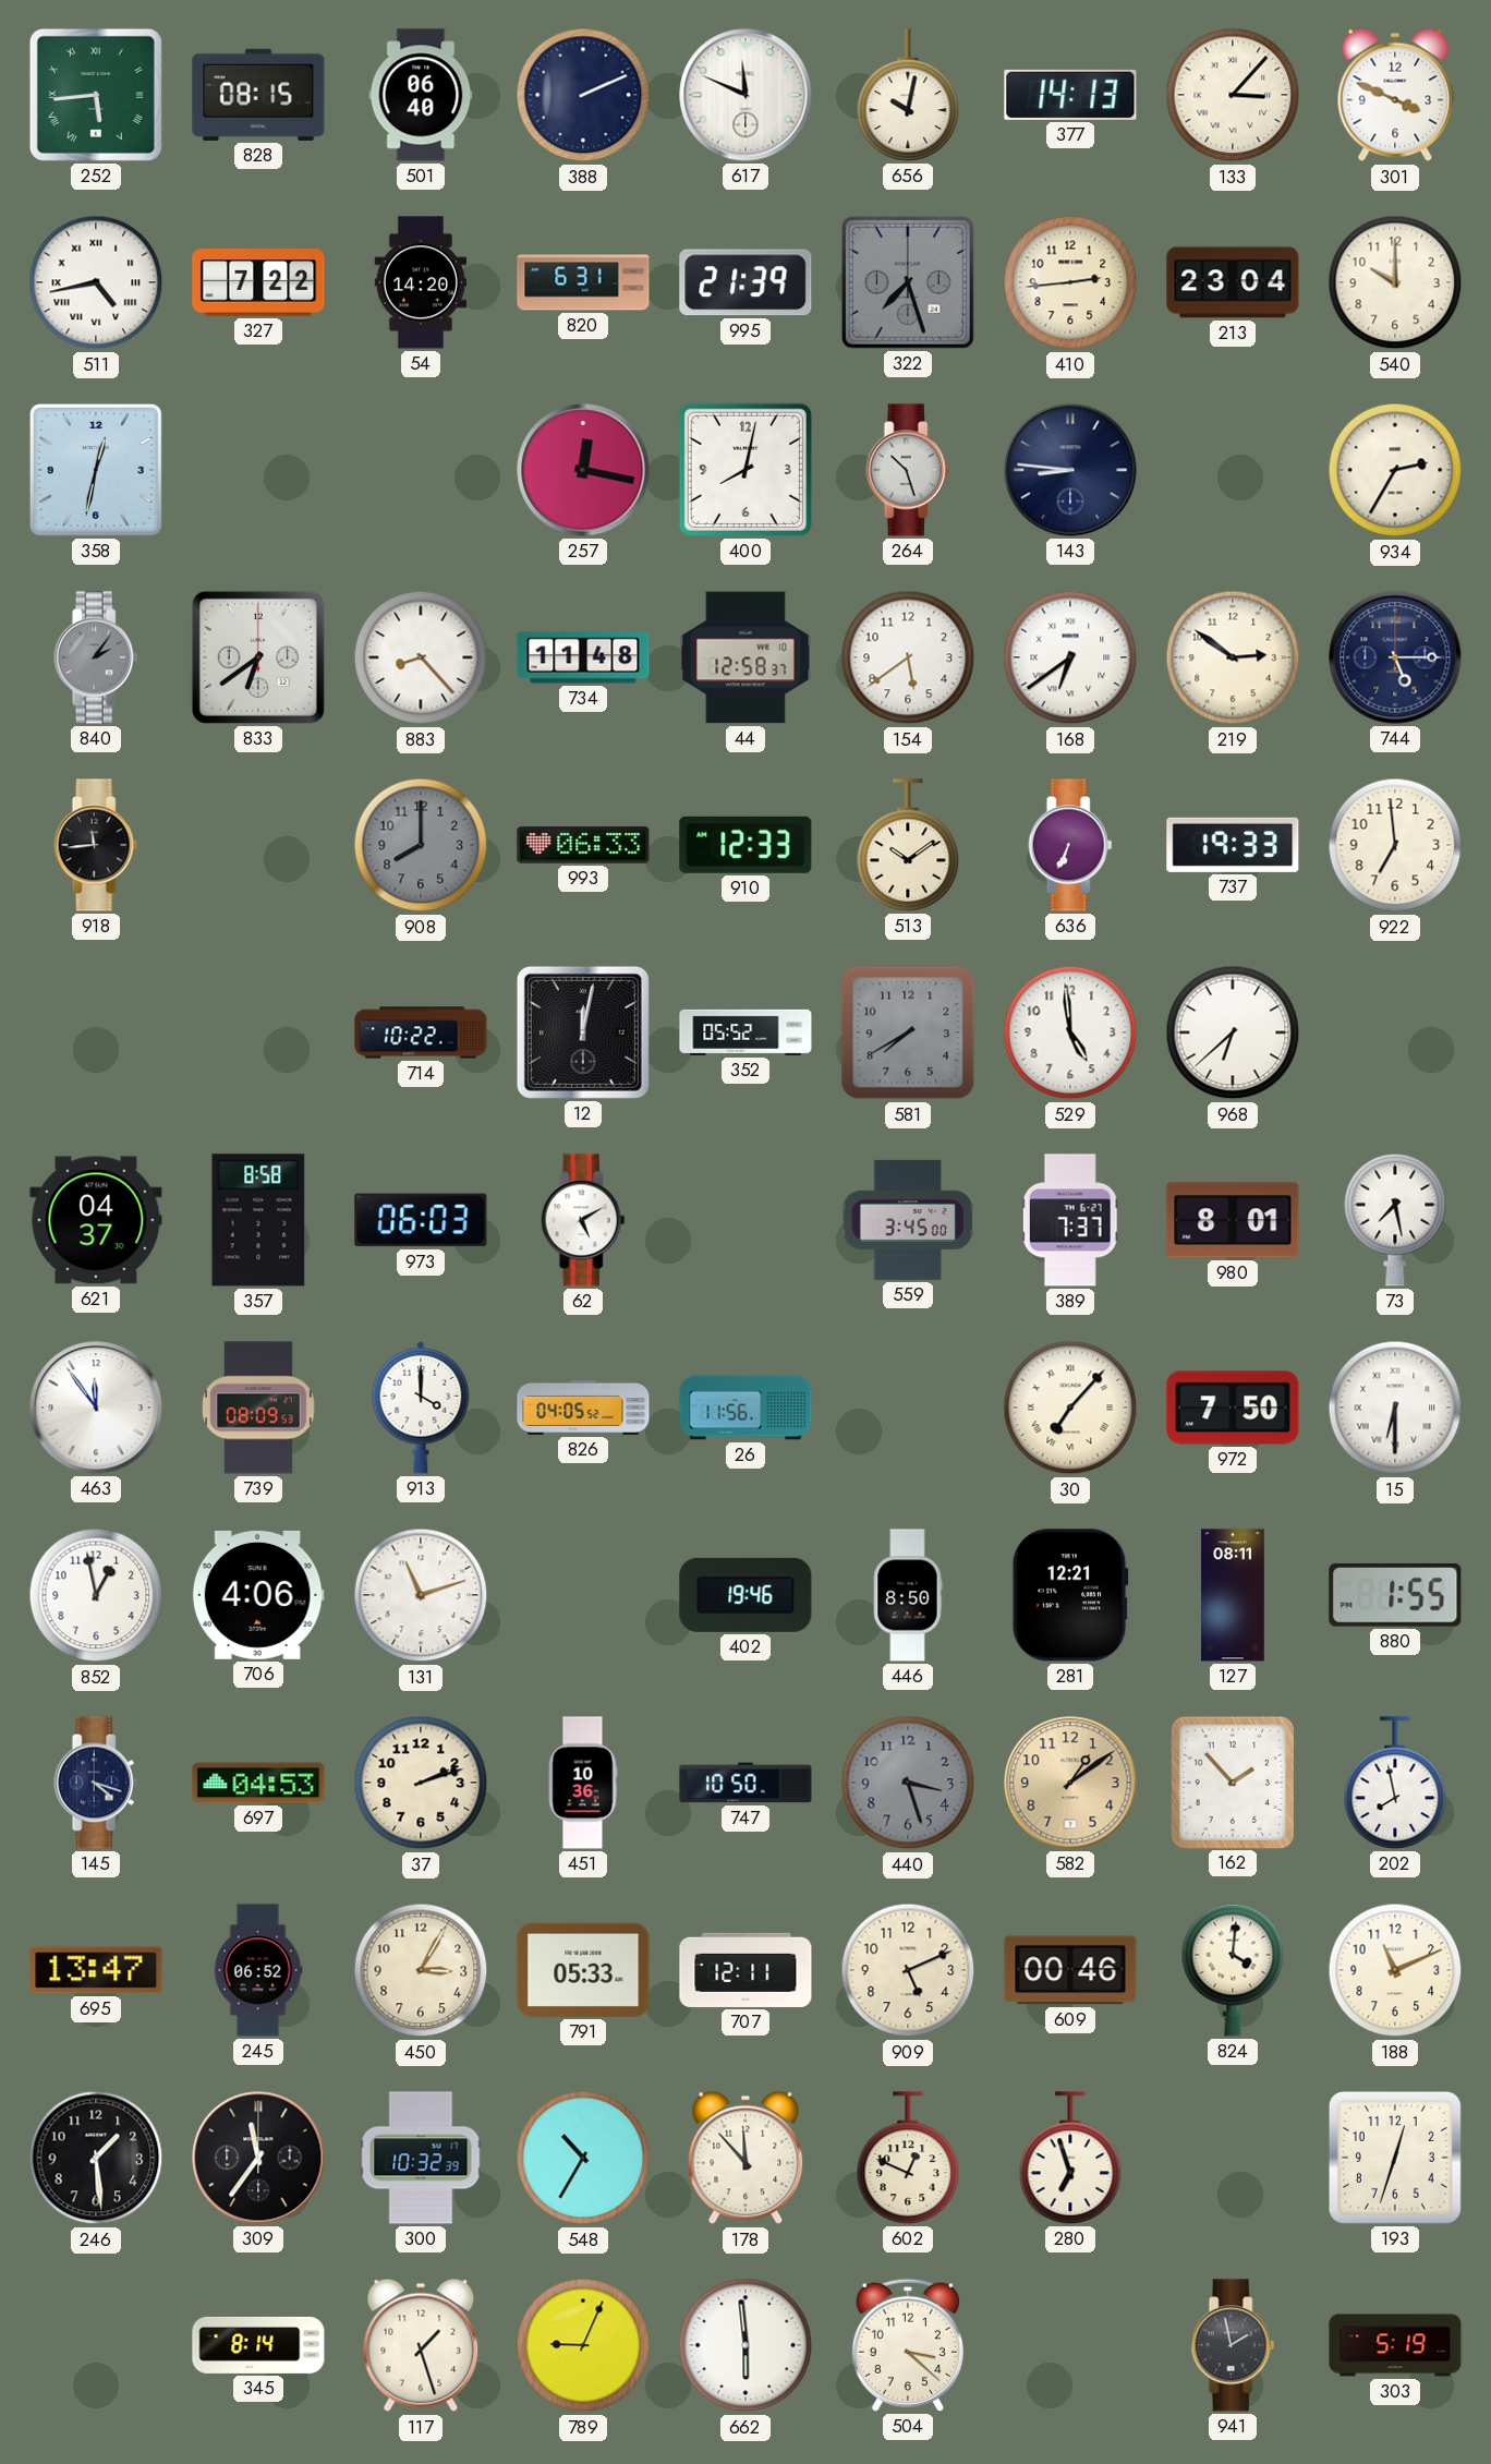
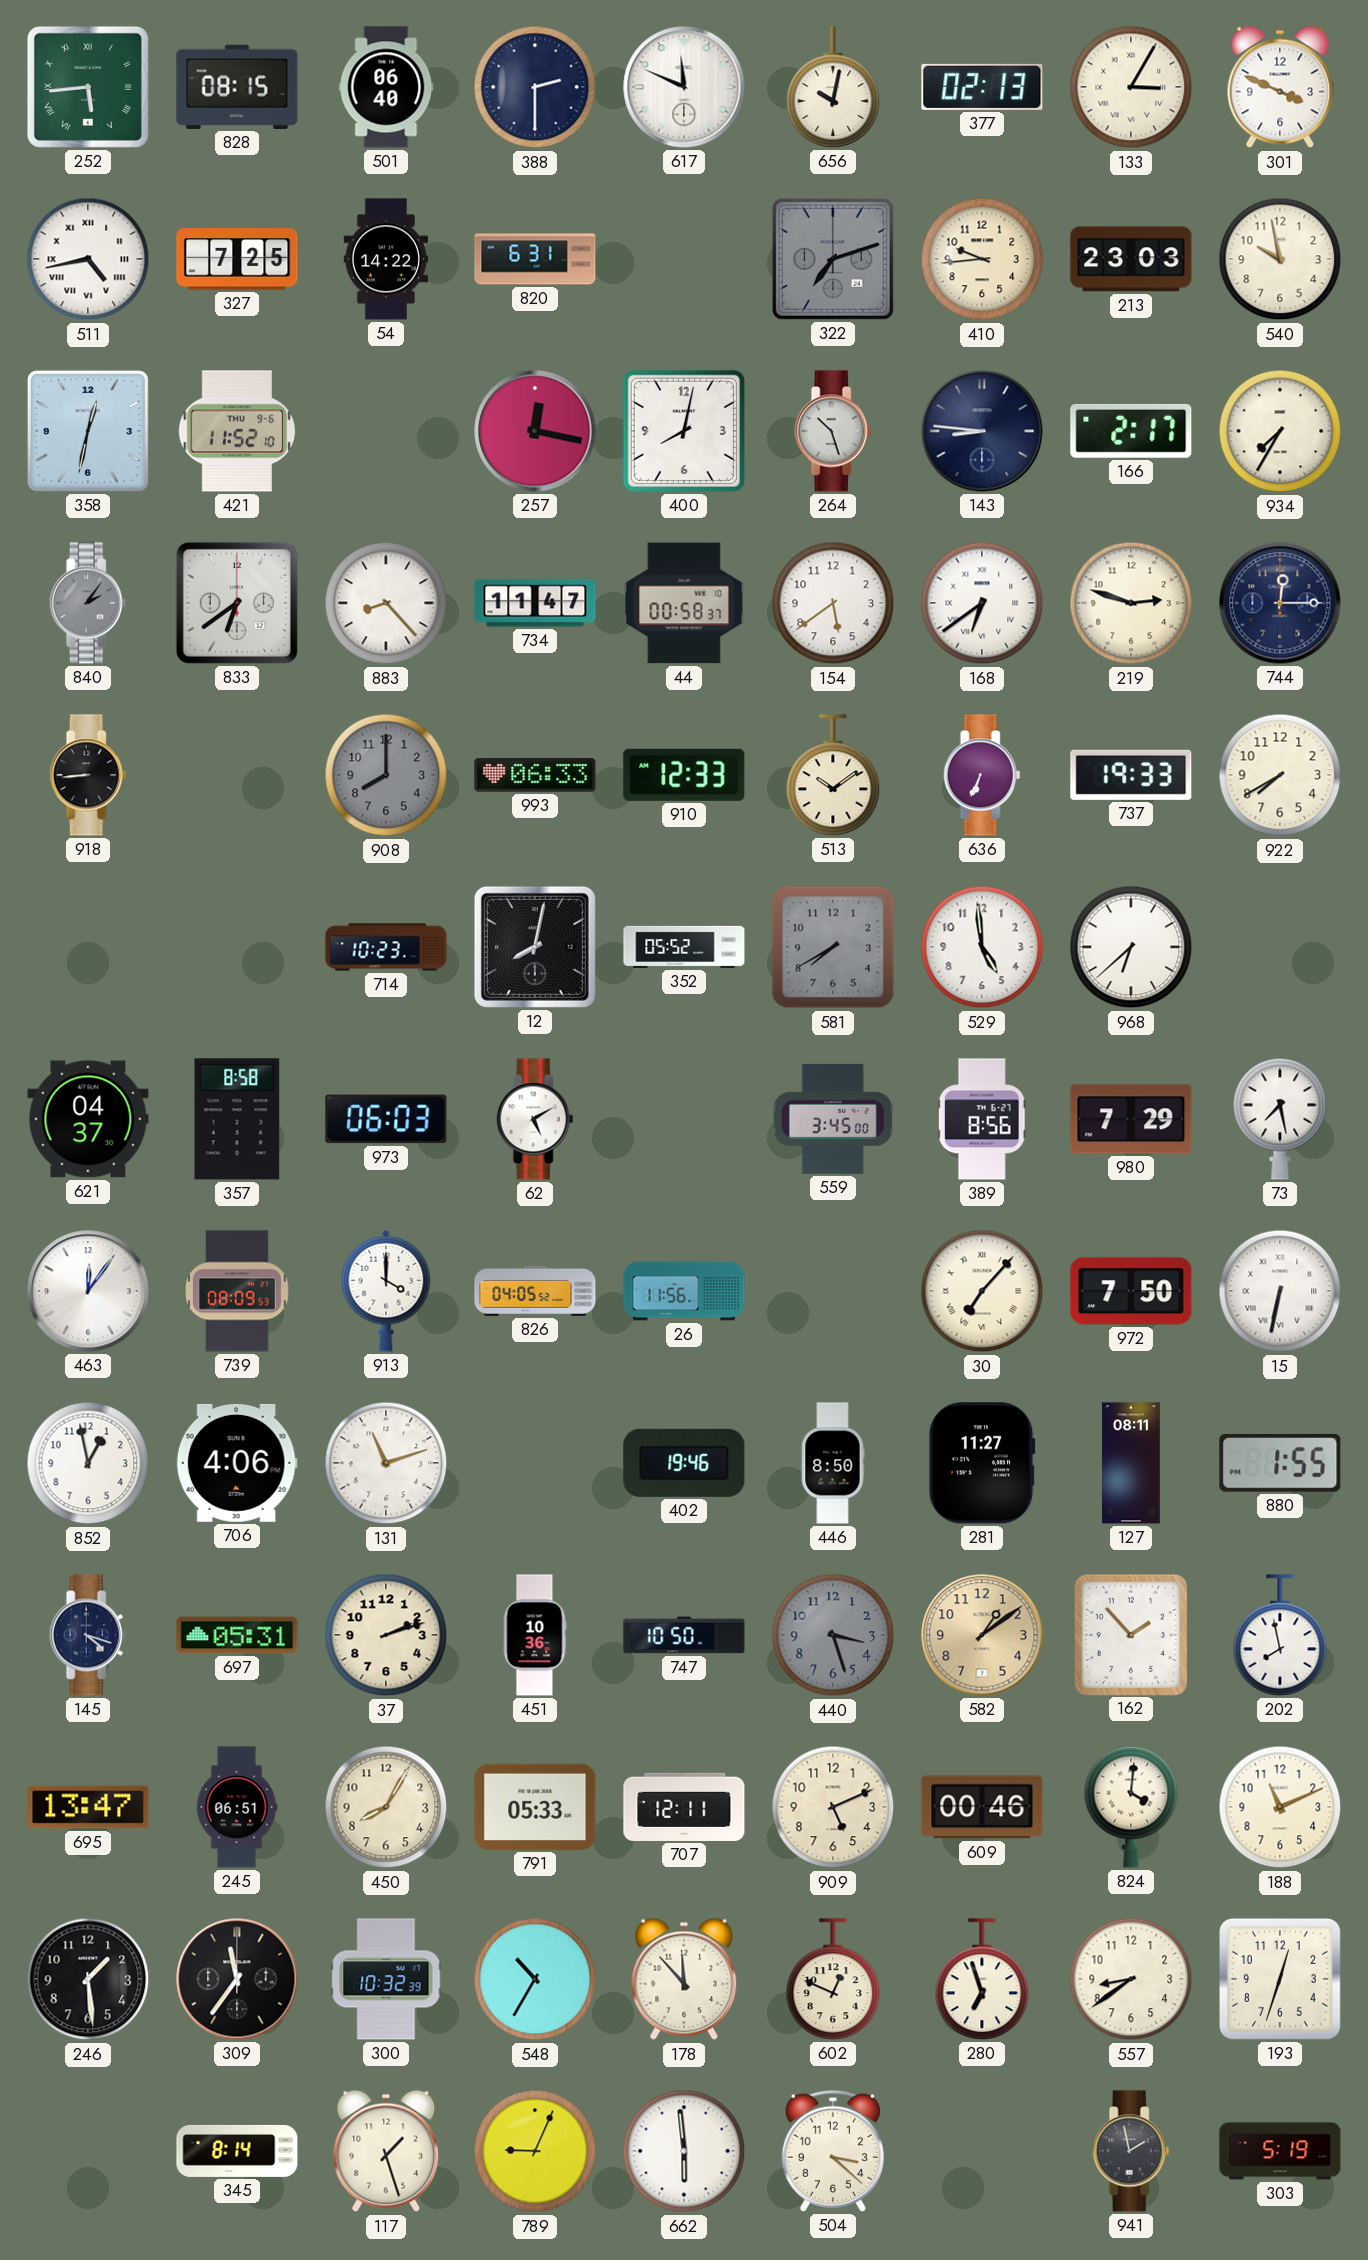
388: 2:11 -> 2:30 (535, 87)
377: 14:13 -> 02:13 (982, 87)
133: 3:07 -> 3:05 (1131, 87)
327: 7:22 -> 7:25 (237, 259)
54: 14:20 -> 14:22 (385, 259)
995: 21:39 -> none (745, 282)
322: 7:27 -> 7:12 (833, 259)
410: 2:44 -> 9:44 (982, 259)
213: 23:04 -> 23:03 (1131, 259)
540: 10:00 -> 9:58 (1280, 259)
421: none -> 11:52 (237, 431)
166: none -> 2:17 (1131, 431)
934: 2:35 -> 7:35 (1280, 431)
734: 11:48 -> 11:47 (535, 603)
44: 12:58 -> 00:58 (684, 603)
219: 2:51 -> 2:48 (1131, 603)
744: 5:15 -> 12:15 (1280, 603)
918: 11:44 -> 8:44 (88, 775)
922: 6:59 -> 7:40 (1280, 775)
714: 10:22 -> 10:23 (386, 947)
12: 12:02 -> 8:02 (535, 947)
389: 7:37 -> 8:56 (982, 1119)
980: 8:01 -> 7:29 (1131, 1119)
463: 11:54 -> 12:06 (88, 1291)
15: 6:30 -> 6:32 (1280, 1291)
281: 12:21 -> 11:27 (982, 1463)
697: 04:53 -> 05:31 (237, 1635)
245: 06:52 -> 06:51 (237, 1807)
450: 3:05 -> 8:05 (386, 1807)
557: none -> 8:39 (1131, 1979)
